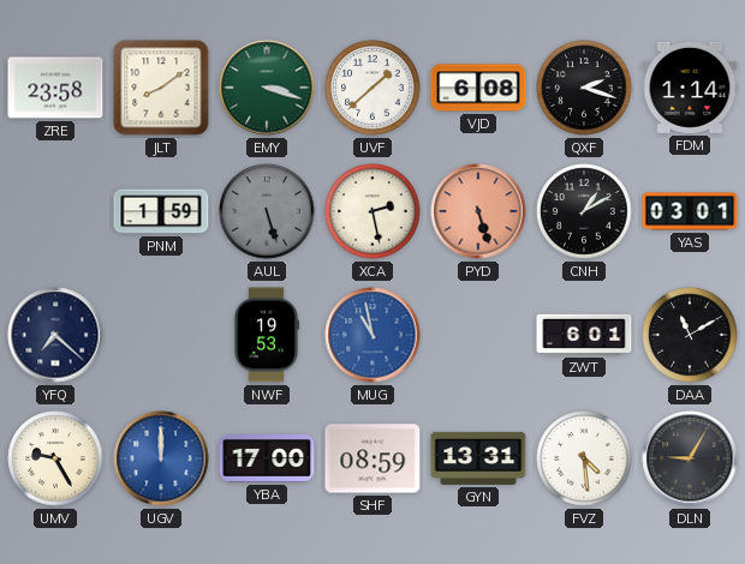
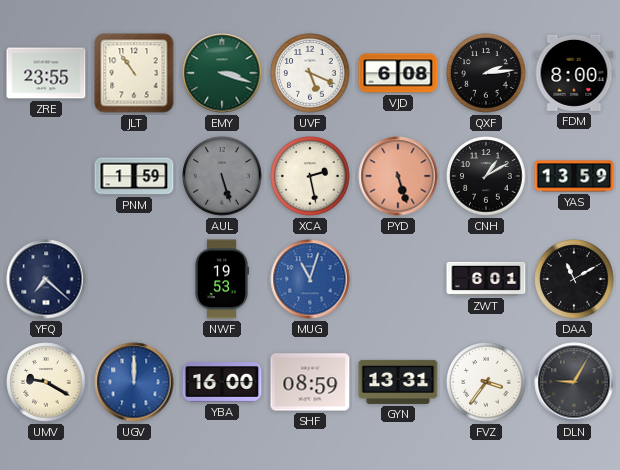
ZRE: 23:58 -> 23:55 (46, 73)
JLT: 8:09 -> 10:54 (134, 73)
UVF: 1:38 -> 5:19 (310, 73)
QXF: 2:18 -> 2:14 (486, 73)
FDM: 1:14 -> 8:00 (574, 73)
YAS: 03:01 -> 13:59 (574, 176)
MUG: 10:58 -> 11:03 (310, 279)
UMV: 9:25 -> 9:20 (46, 382)
YBA: 17:00 -> 16:00 (222, 383)
FVZ: 4:29 -> 3:36 (486, 382)
